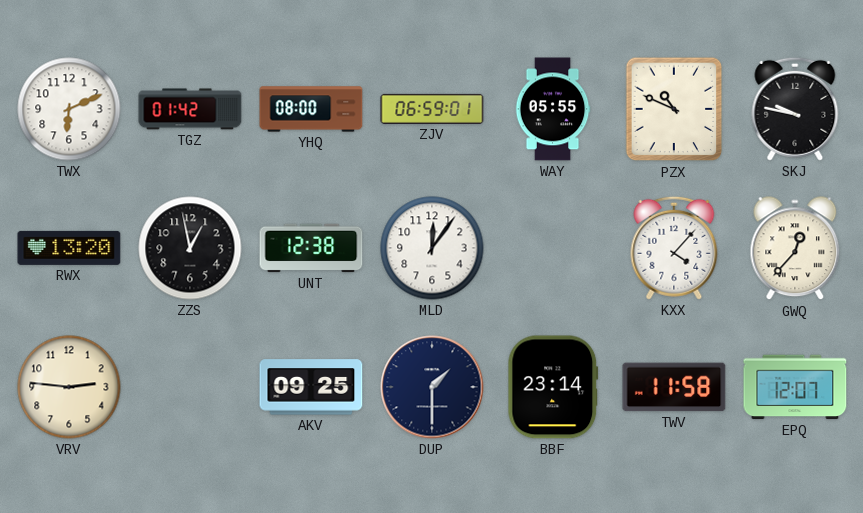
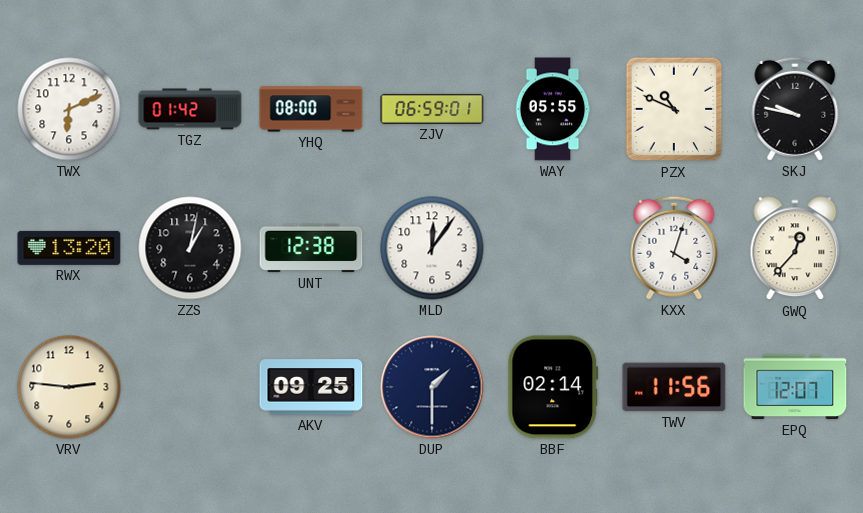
ZZS: 12:58 -> 1:02 (190, 248)
KXX: 4:07 -> 4:03 (674, 248)
BBF: 23:14 -> 02:14 (553, 387)
TWV: 11:58 -> 11:56 (674, 387)
